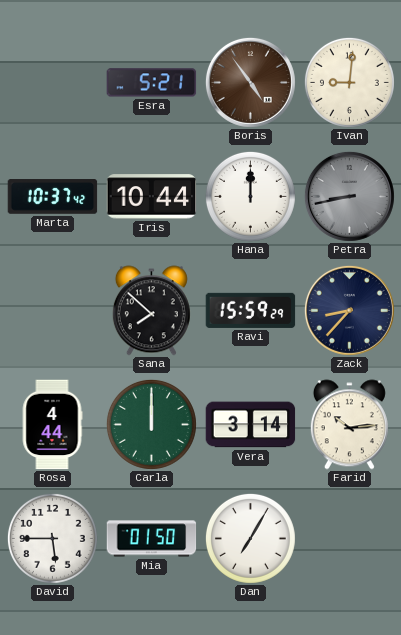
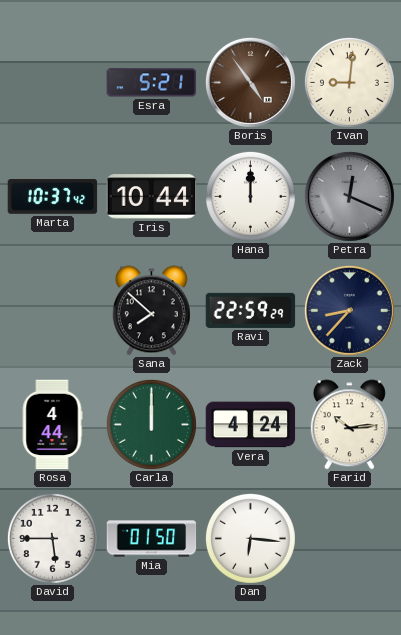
Petra: 8:43 -> 12:19 (349, 196)
Ravi: 15:59 -> 22:59 (251, 310)
Vera: 3:14 -> 4:24 (251, 425)
Dan: 7:05 -> 6:16 (250, 538)
